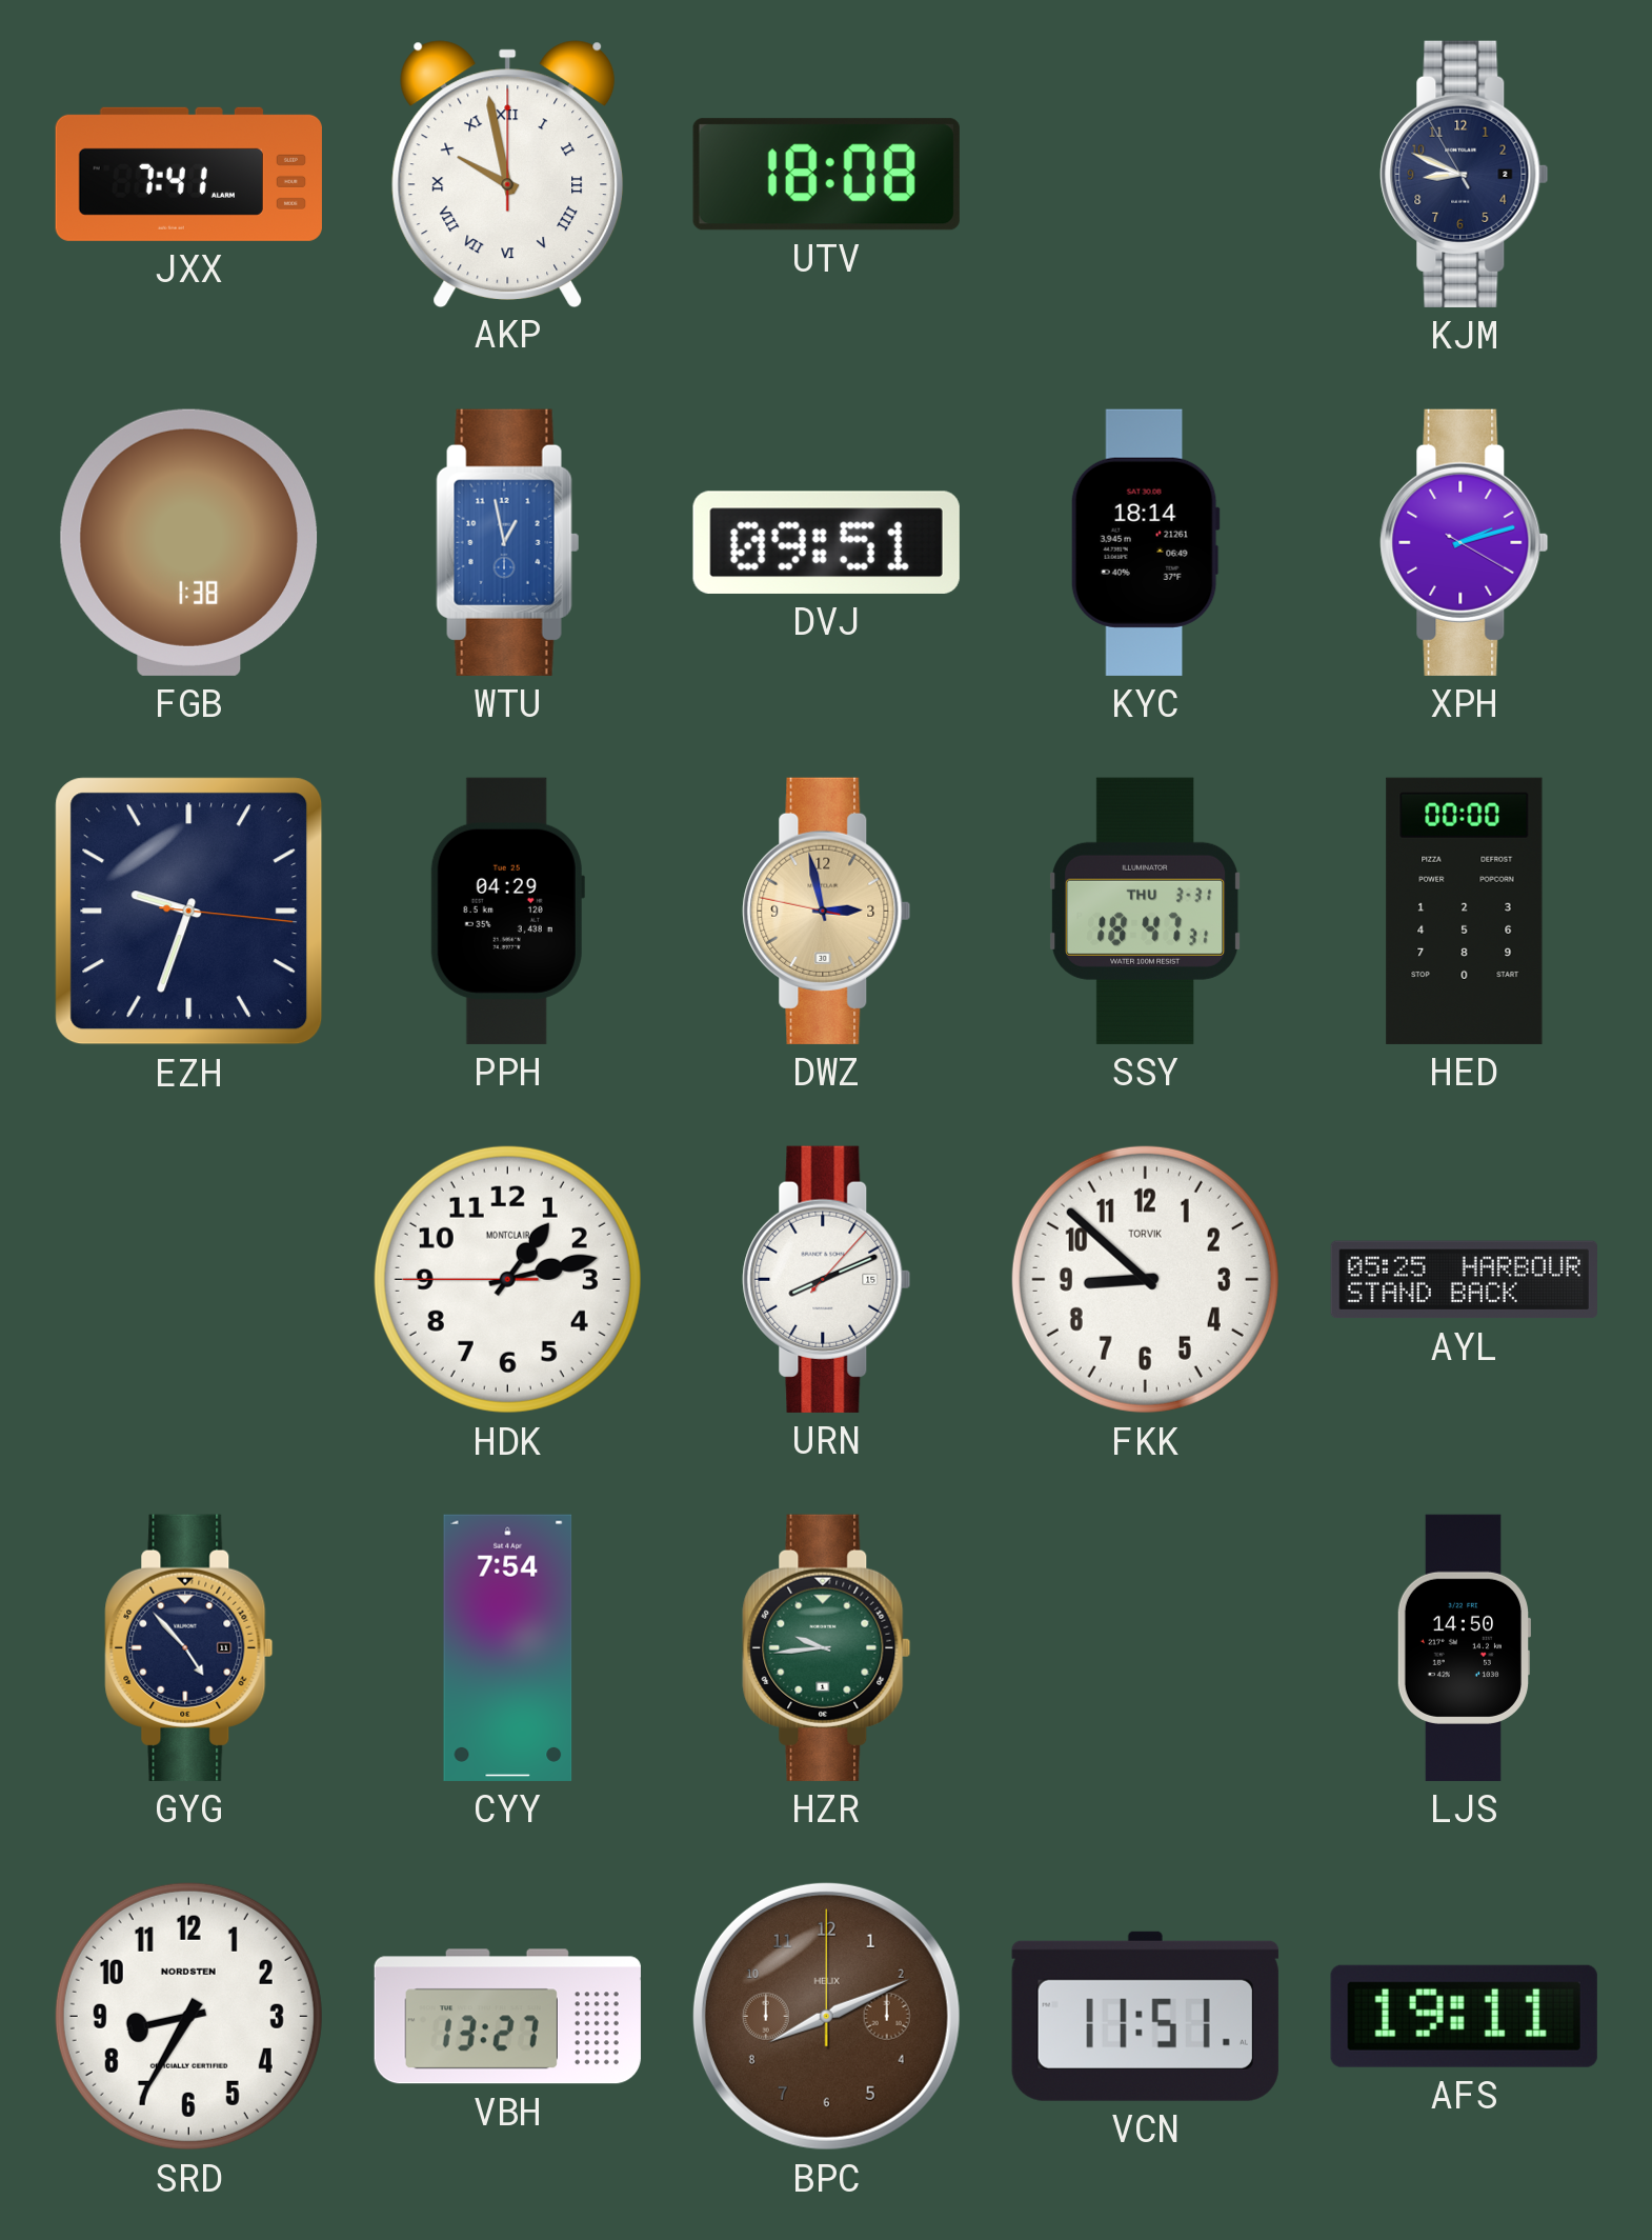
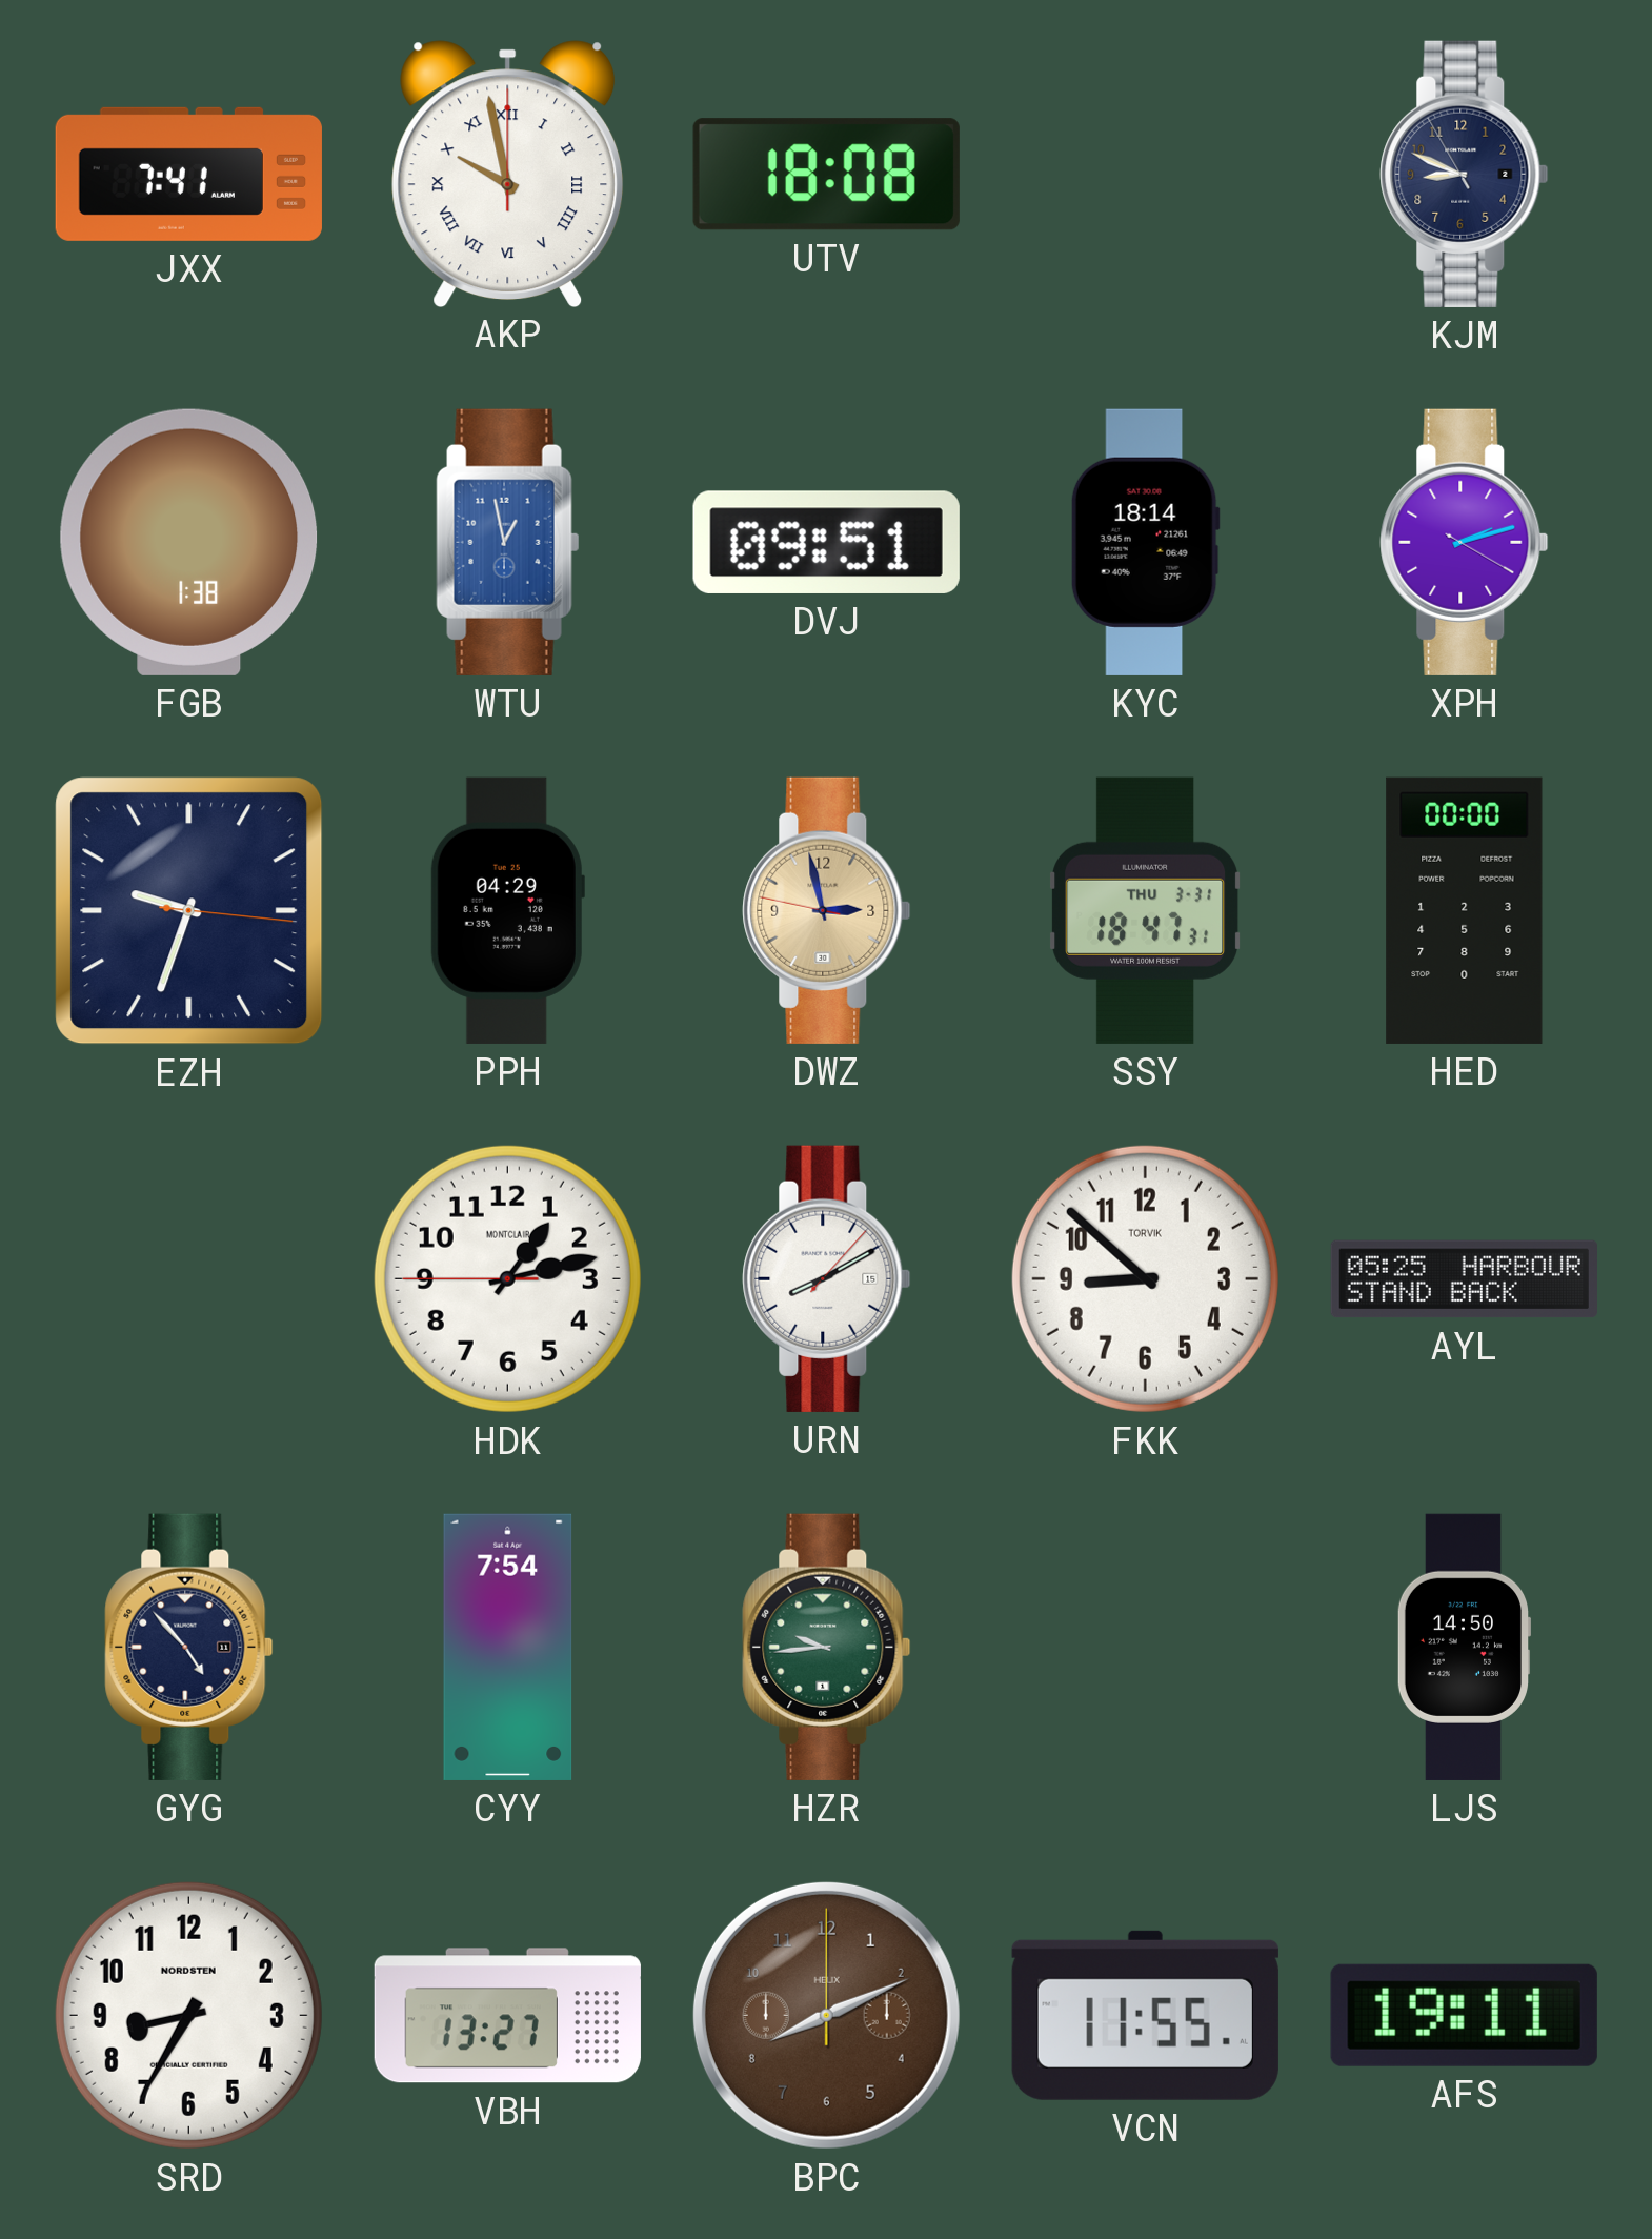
URN: 8:11 -> 8:10 (827, 1278)
VCN: 11:51 -> 11:55 (1145, 2015)
